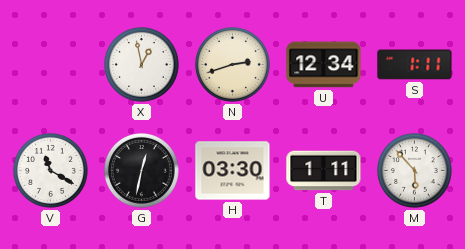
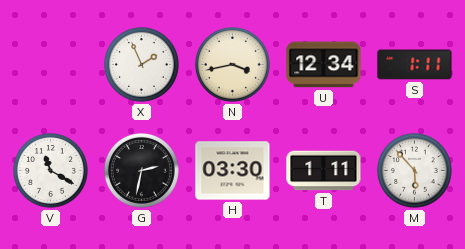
X: 12:58 -> 1:56 (142, 65)
N: 2:42 -> 3:43 (233, 65)
G: 12:32 -> 2:32 (142, 171)
